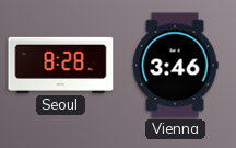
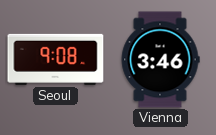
Seoul: 8:28 -> 9:08 (56, 59)
